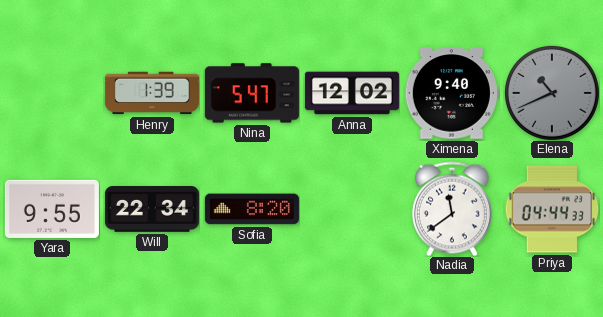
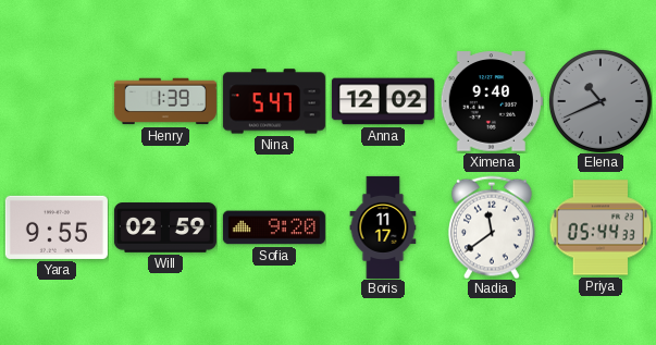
Will: 22:34 -> 02:59 (165, 227)
Sofia: 8:20 -> 9:20 (274, 227)
Boris: none -> 11:17 (383, 227)
Priya: 04:44 -> 05:44 (601, 227)
